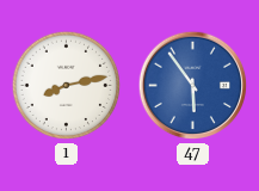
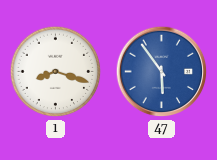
1: 8:13 -> 8:18 (56, 72)
